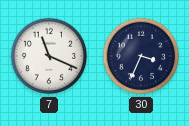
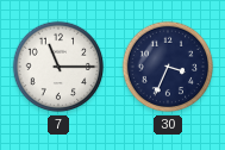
7: 11:19 -> 11:15 (58, 67)
